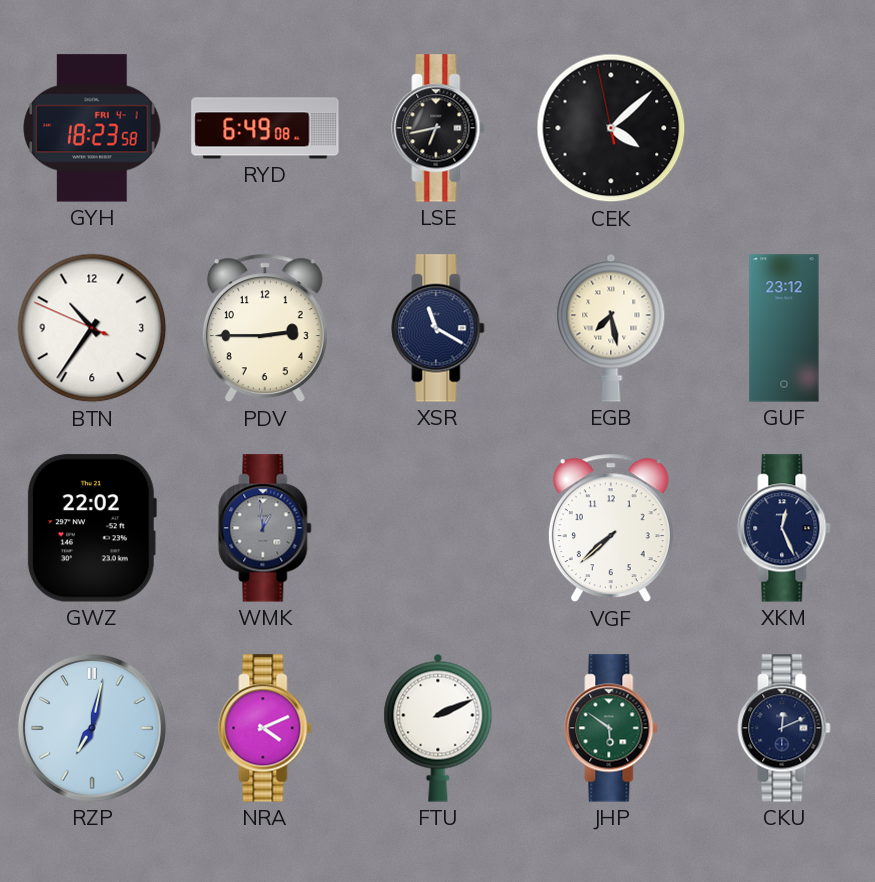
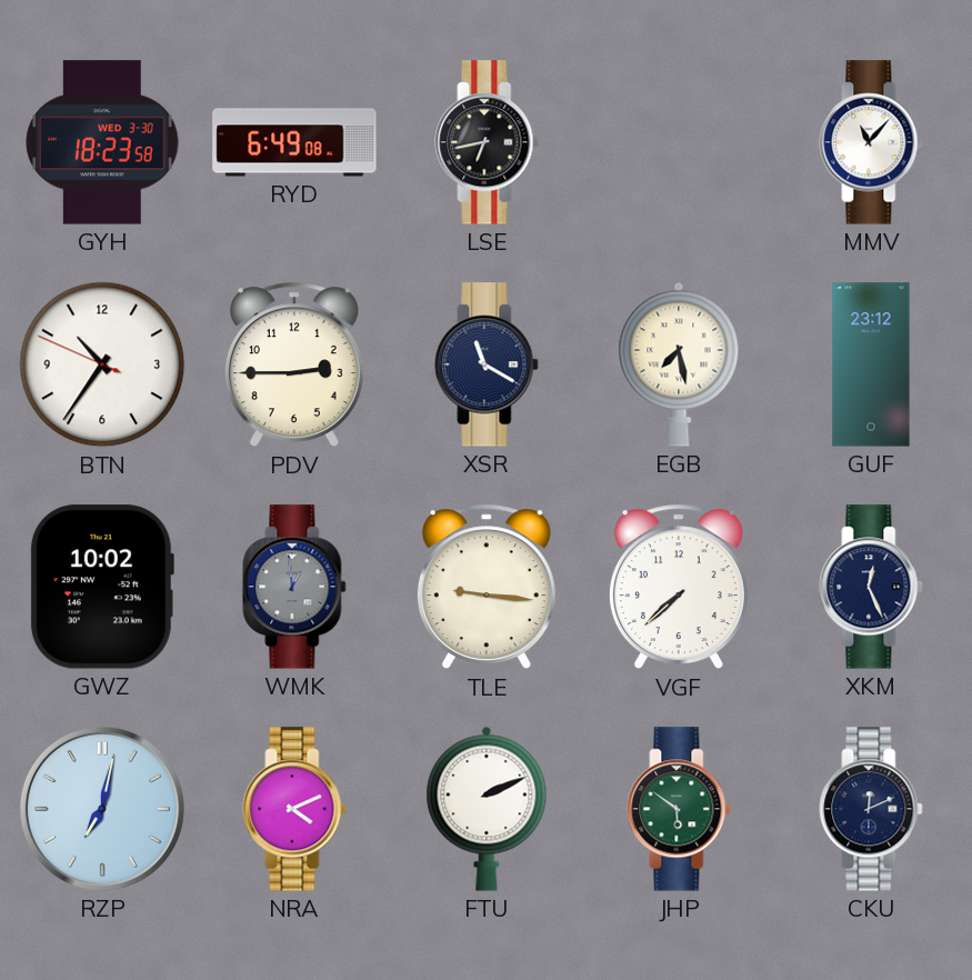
GYH date: FRI 4-1 -> WED 3-30 (102, 142)
CEK: 4:07 -> none (611, 128)
MMV: none -> 11:07 (871, 142)
GWZ: 22:02 -> 10:02 (101, 587)
TLE: none -> 9:16 (487, 587)
